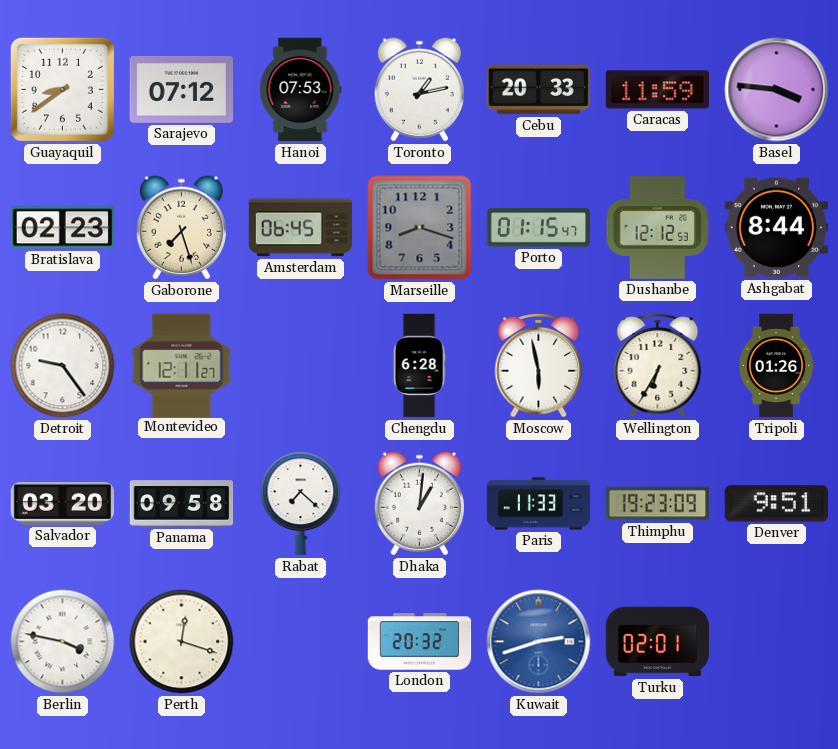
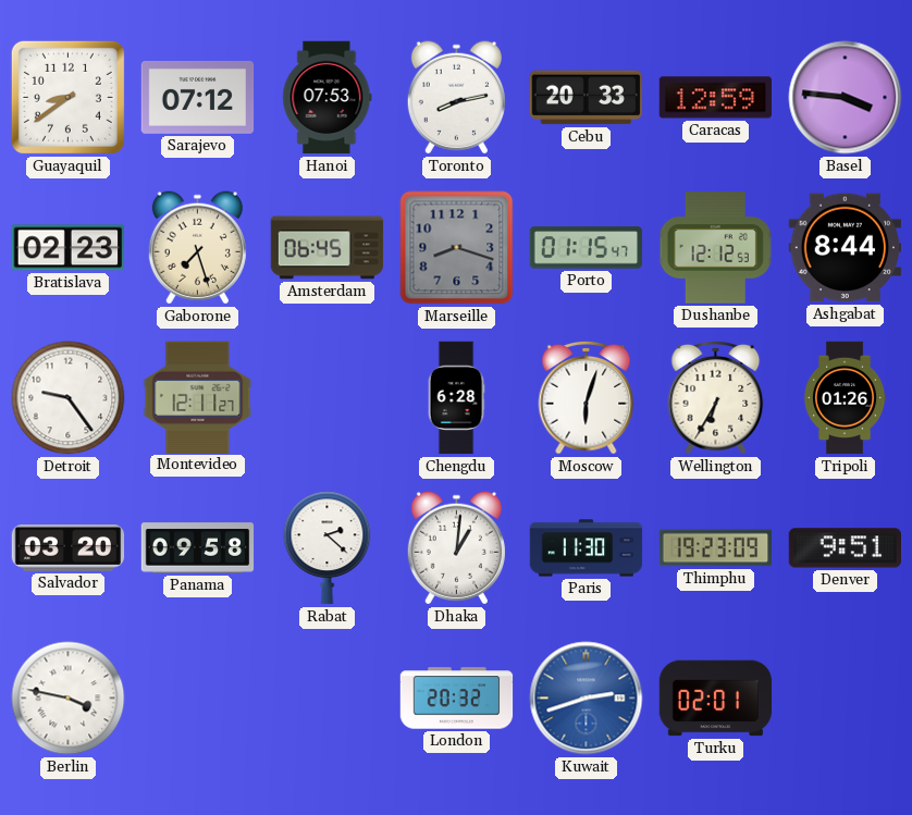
Toronto: 1:13 -> 8:13 (456, 98)
Caracas: 11:59 -> 12:59 (715, 98)
Moscow: 5:58 -> 6:03 (587, 398)
Rabat: 7:22 -> 2:22 (328, 548)
Paris: 11:33 -> 11:30 (587, 548)
Perth: 12:18 -> none (182, 642)
